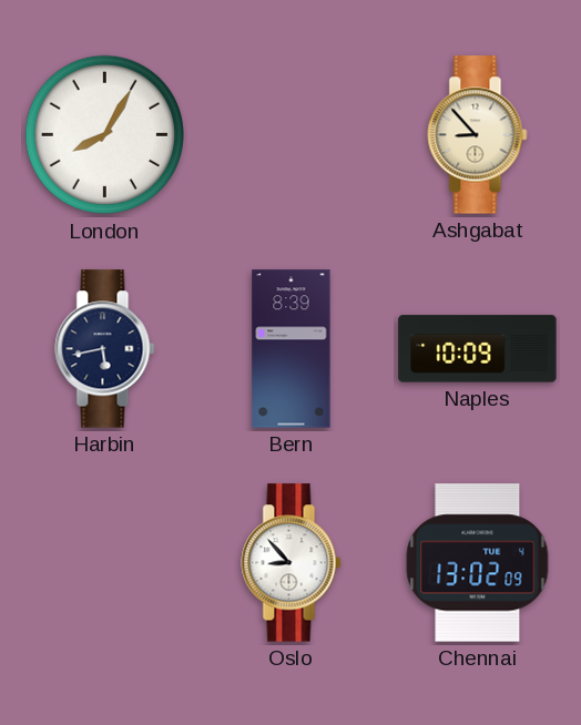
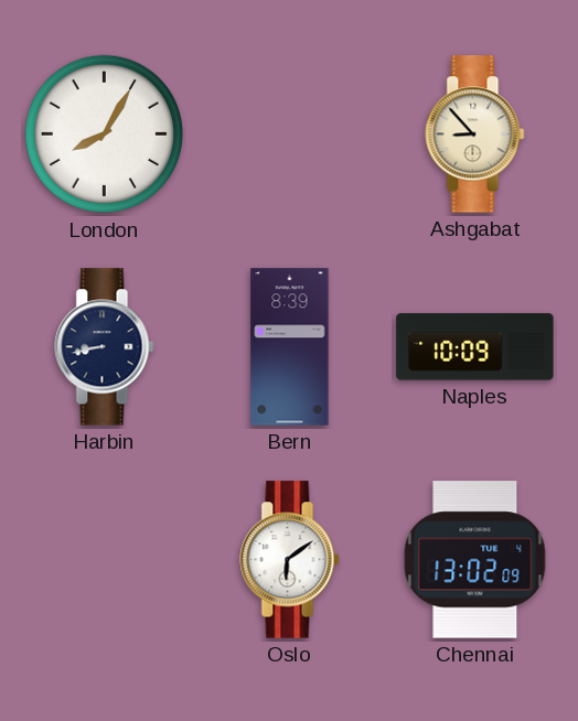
Harbin: 5:43 -> 8:43 (105, 347)
Oslo: 8:53 -> 6:09 (290, 560)
